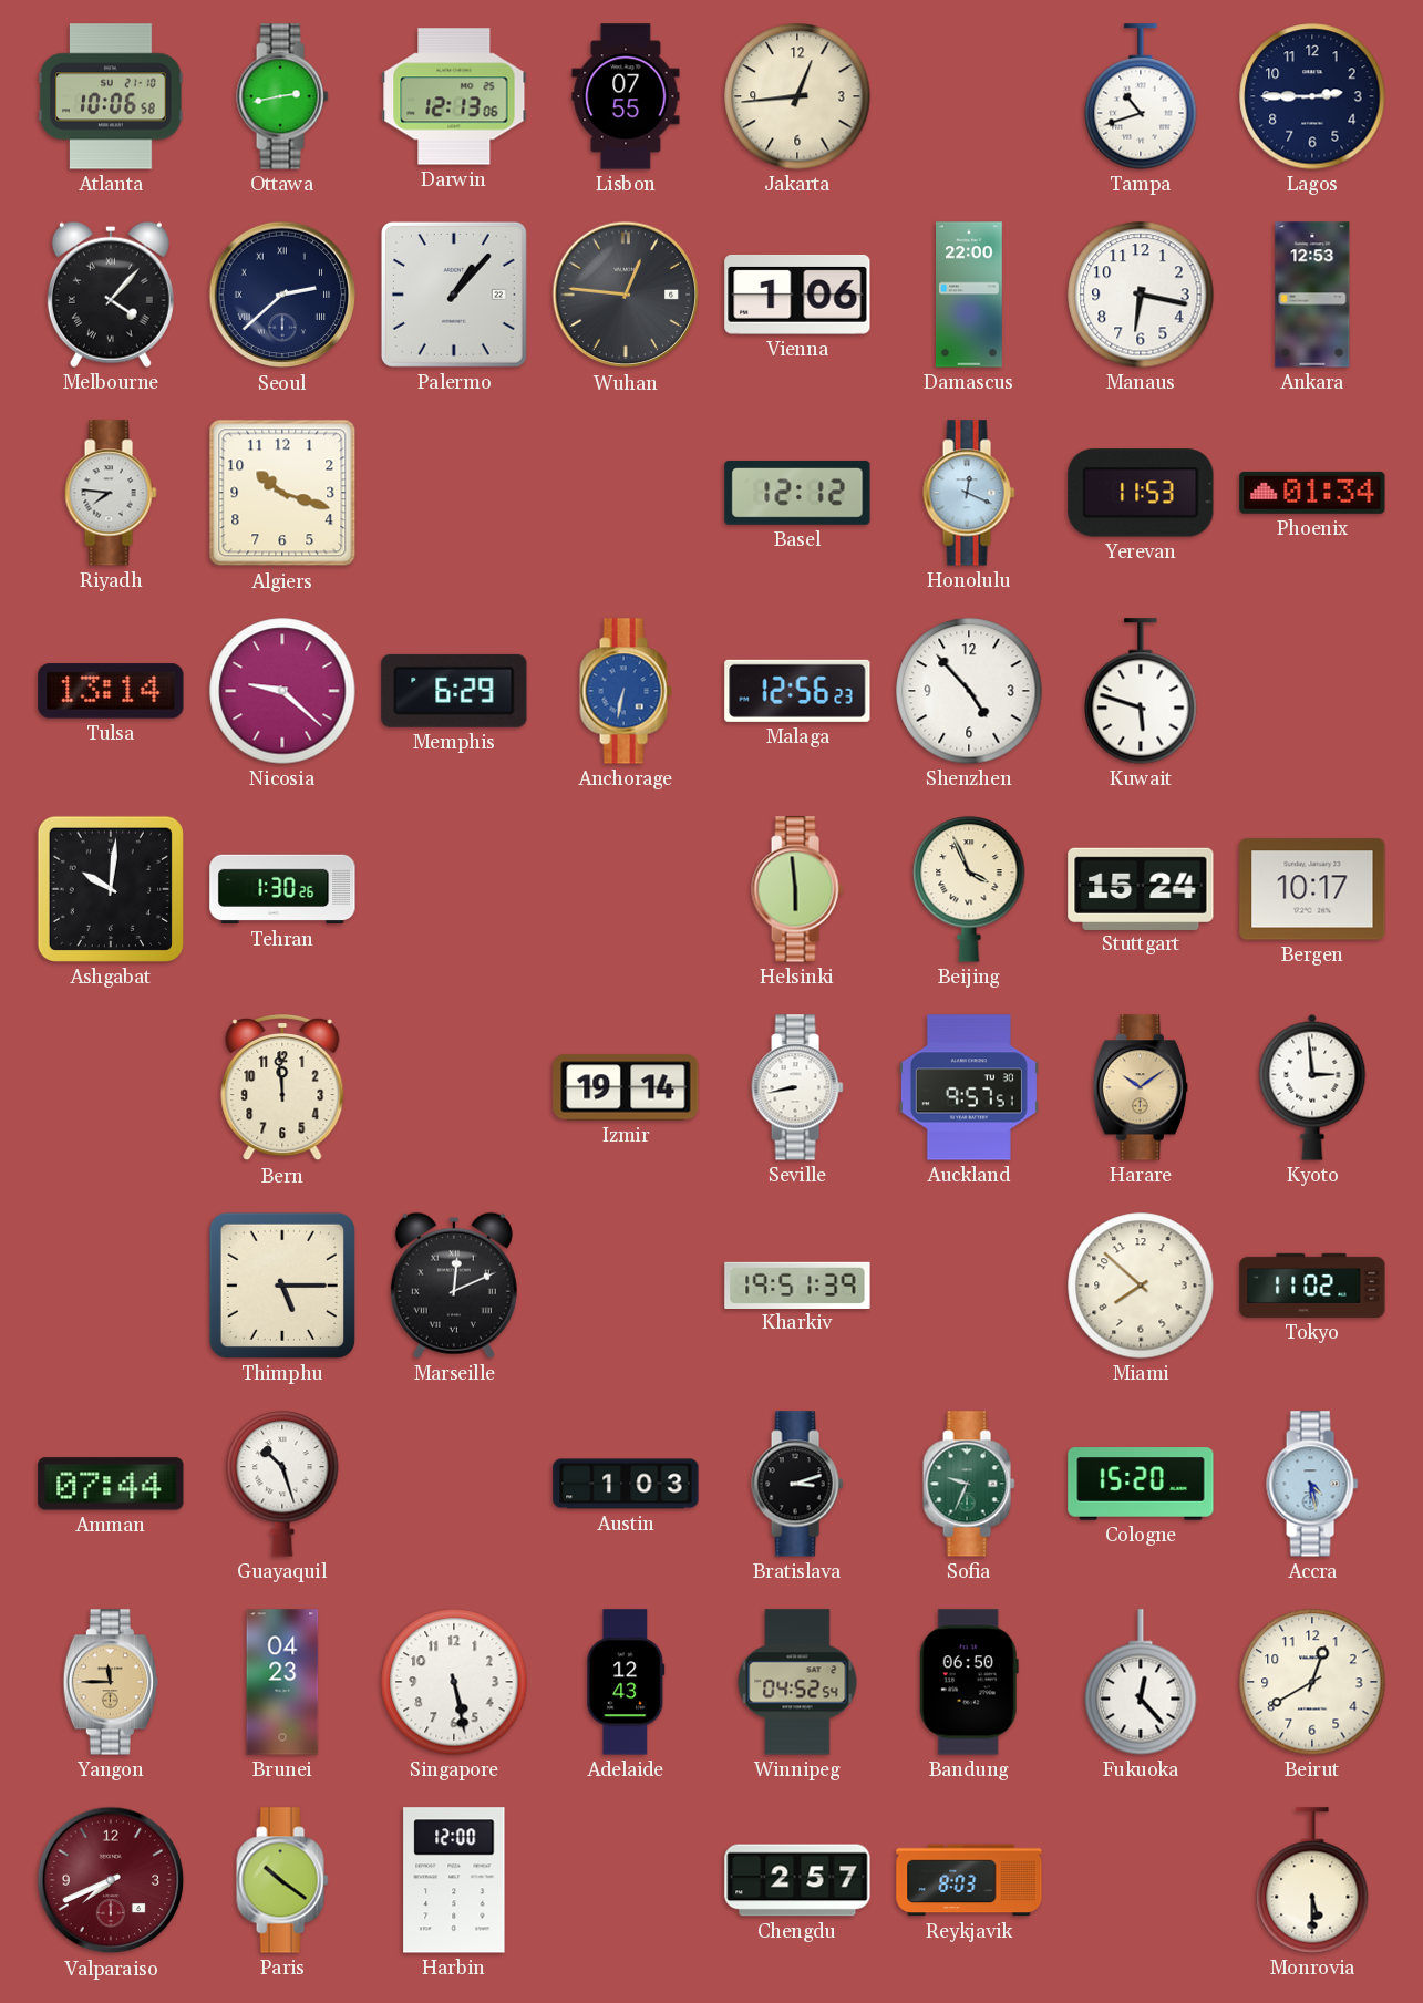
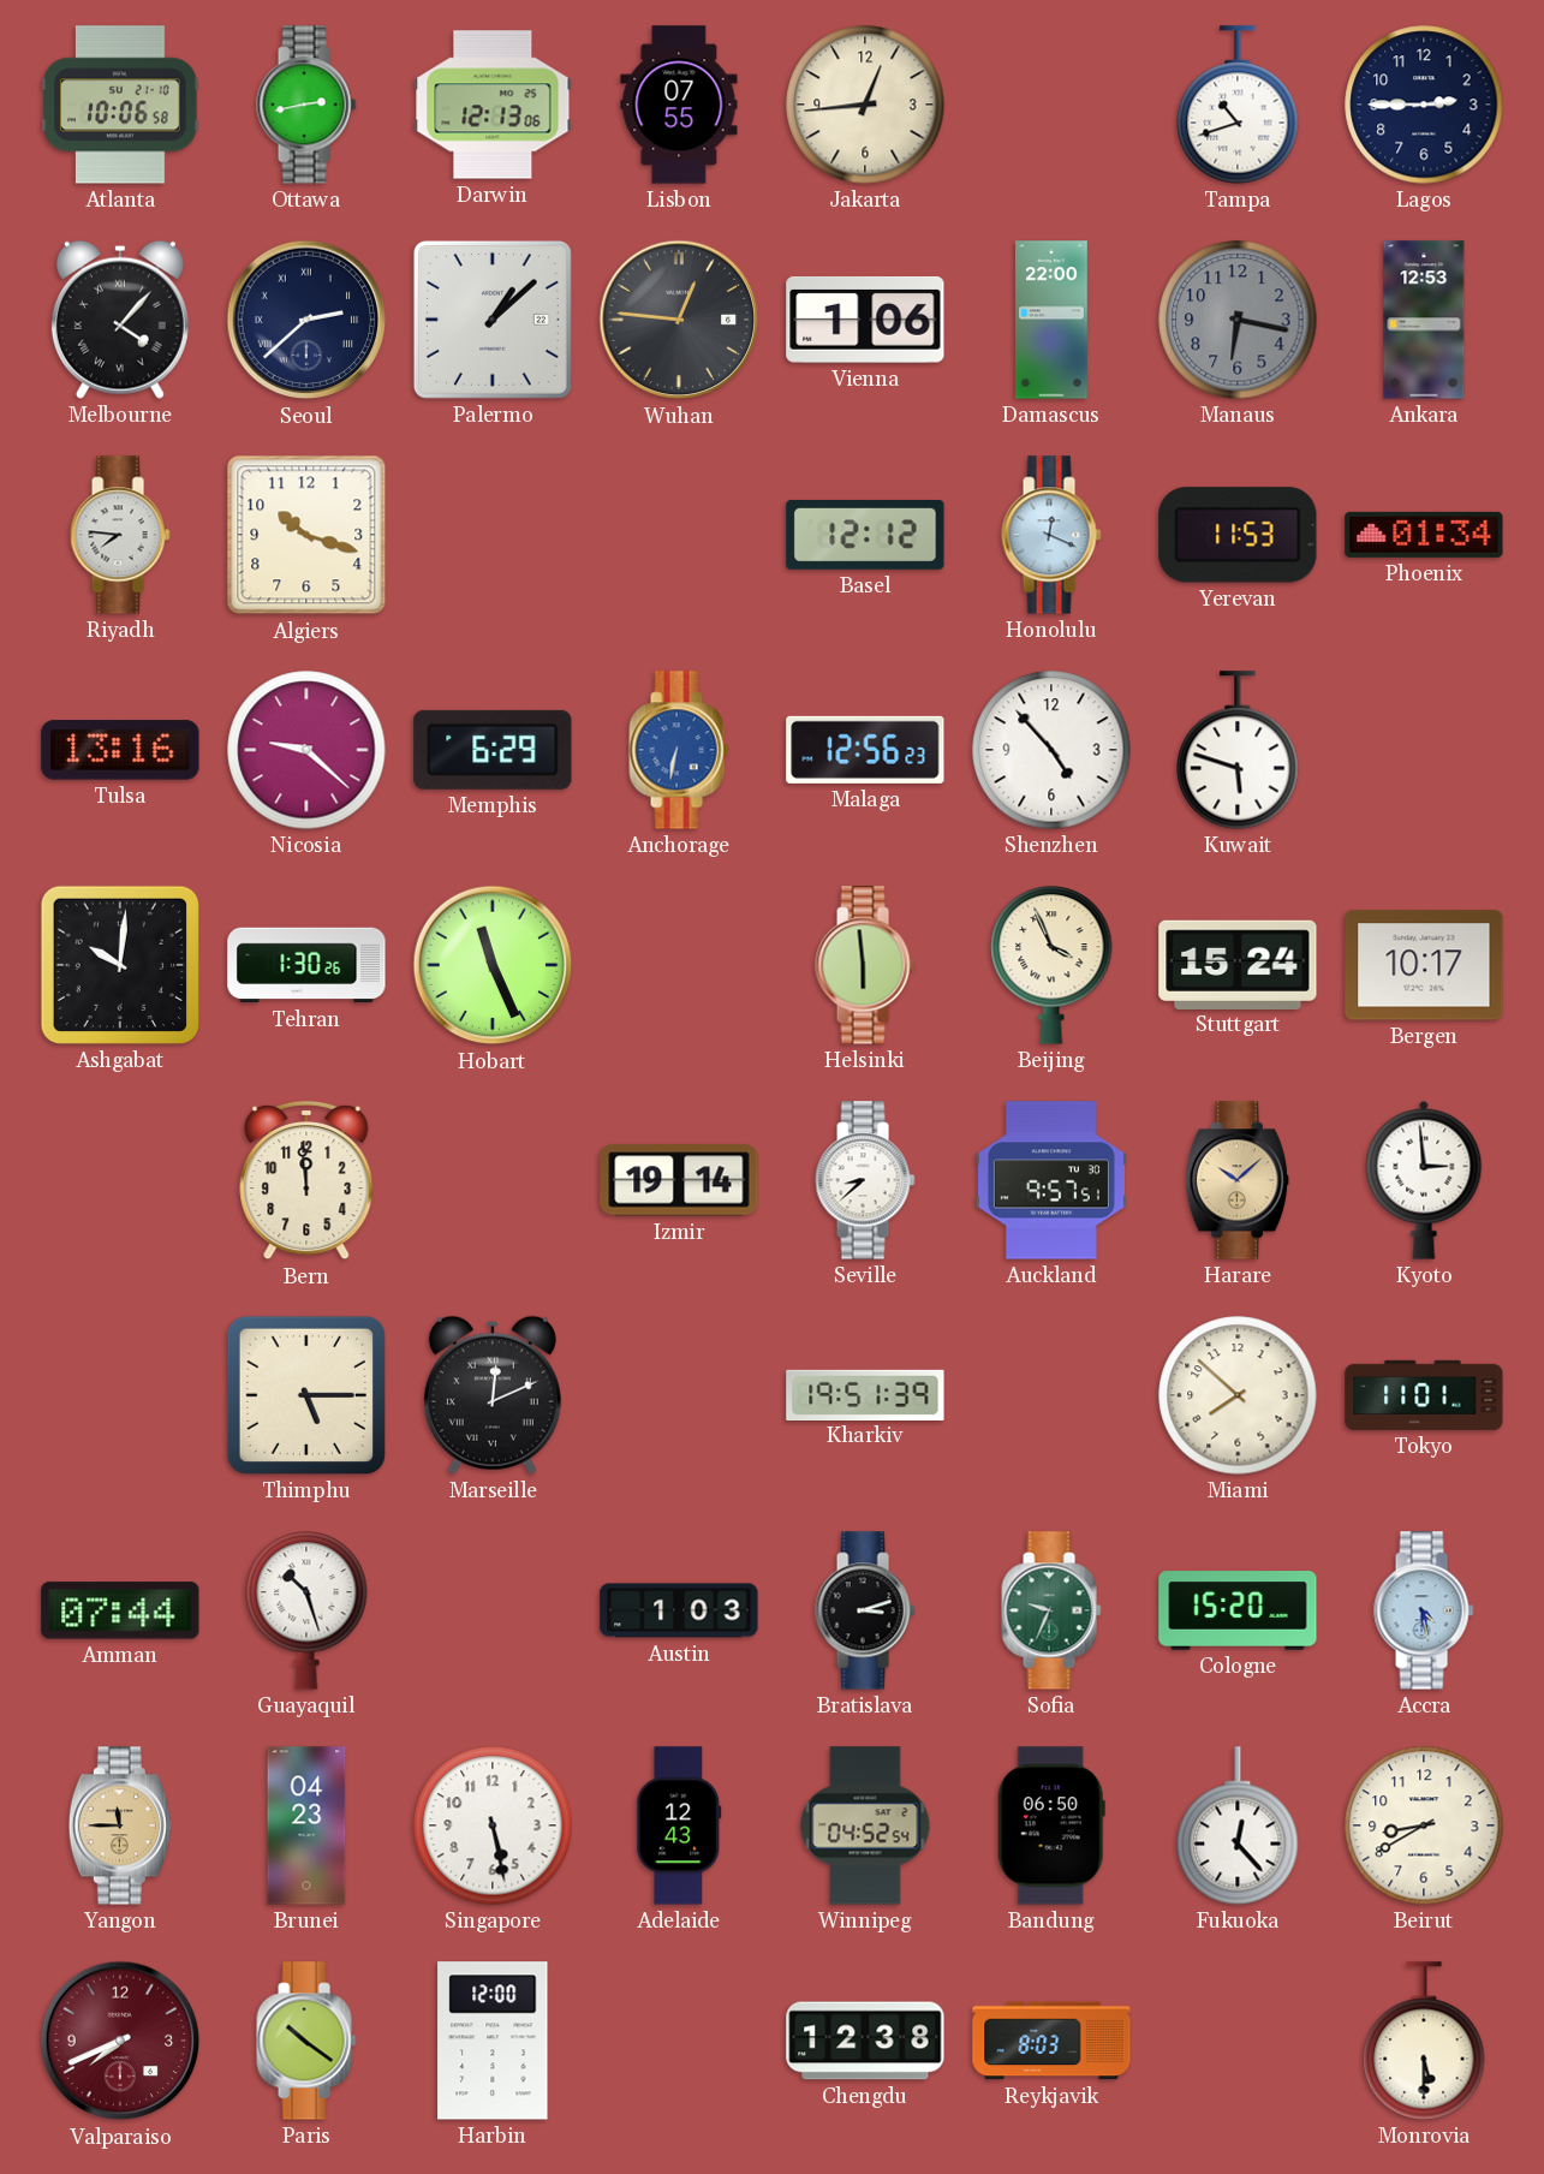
Palermo: 1:07 -> 1:08 (493, 320)
Manaus dial: white -> grey (1238, 320)
Tulsa: 13:14 -> 13:16 (120, 750)
Hobart: none -> 11:26 (493, 965)
Seville: 8:43 -> 8:38 (865, 1180)
Harare: 10:09 -> 10:08 (1238, 1180)
Tokyo: 11:02 -> 11:01 (1424, 1395)
Beirut: 12:40 -> 8:40 (1424, 1825)
Chengdu: 2:57 -> 12:38 (865, 2041)
